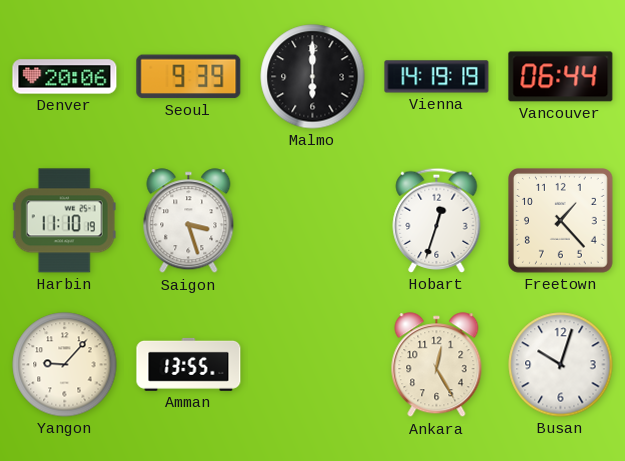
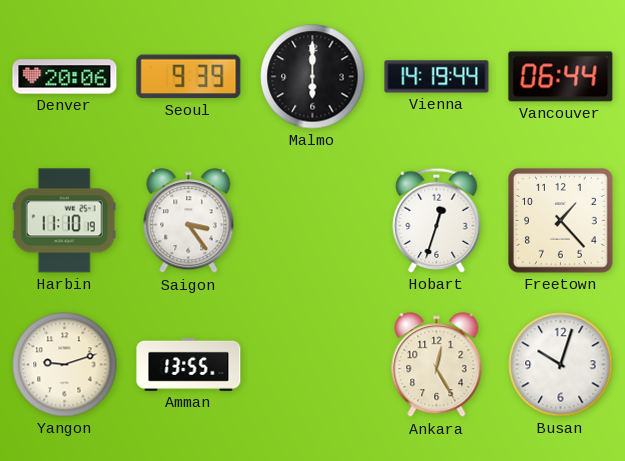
Vienna: 14:19:19 -> 14:19:44 (437, 77)
Saigon: 3:27 -> 3:24 (189, 221)
Yangon: 9:07 -> 9:12 (65, 365)
